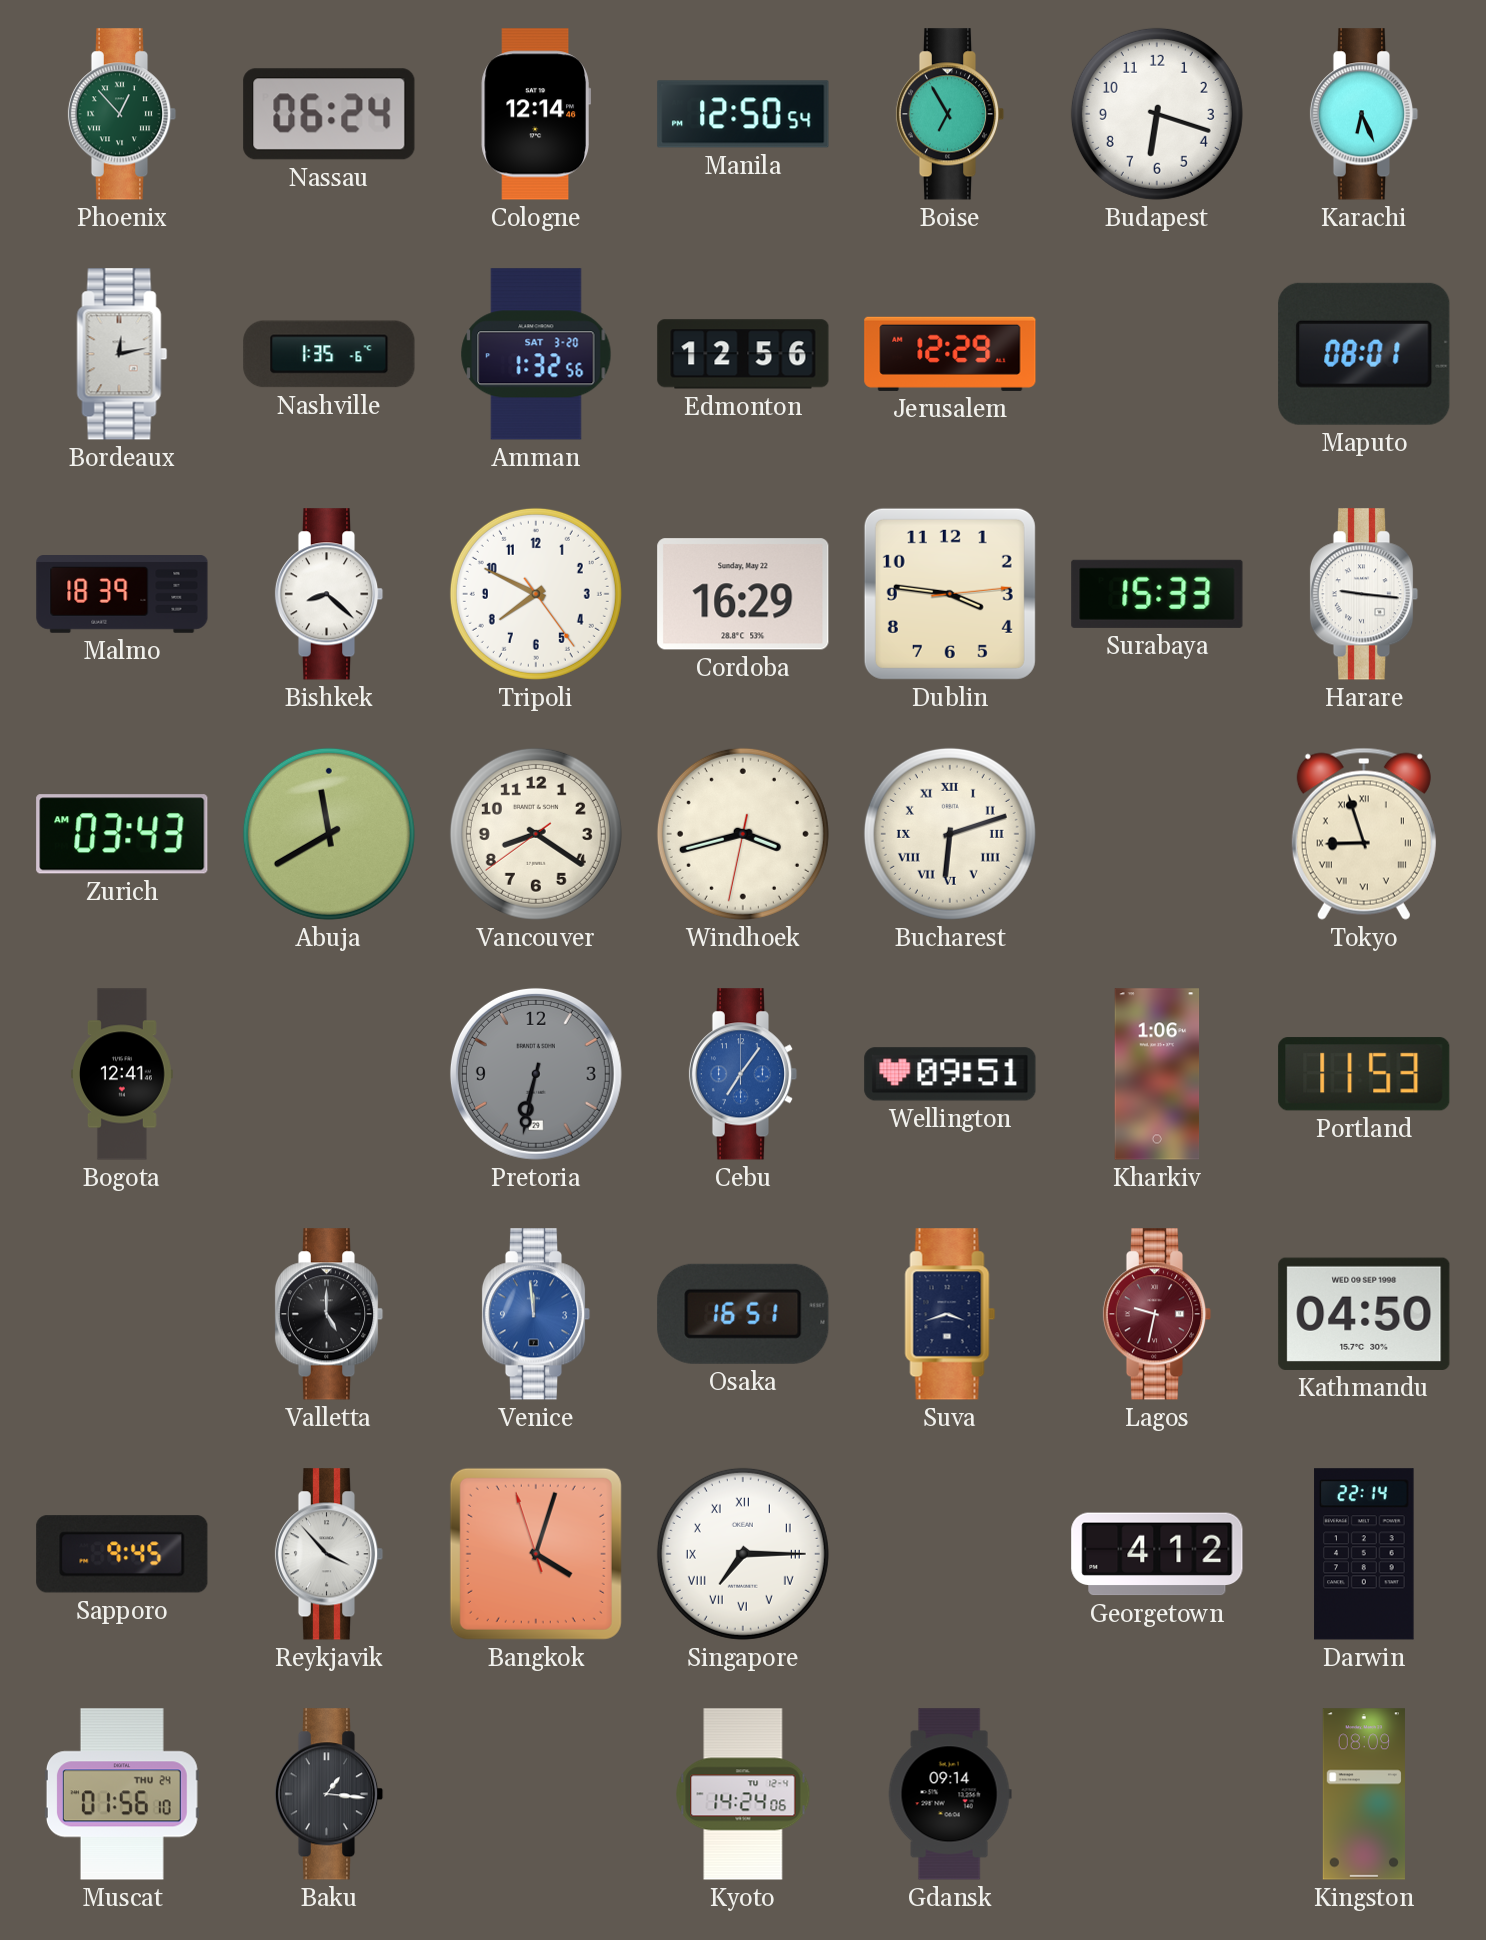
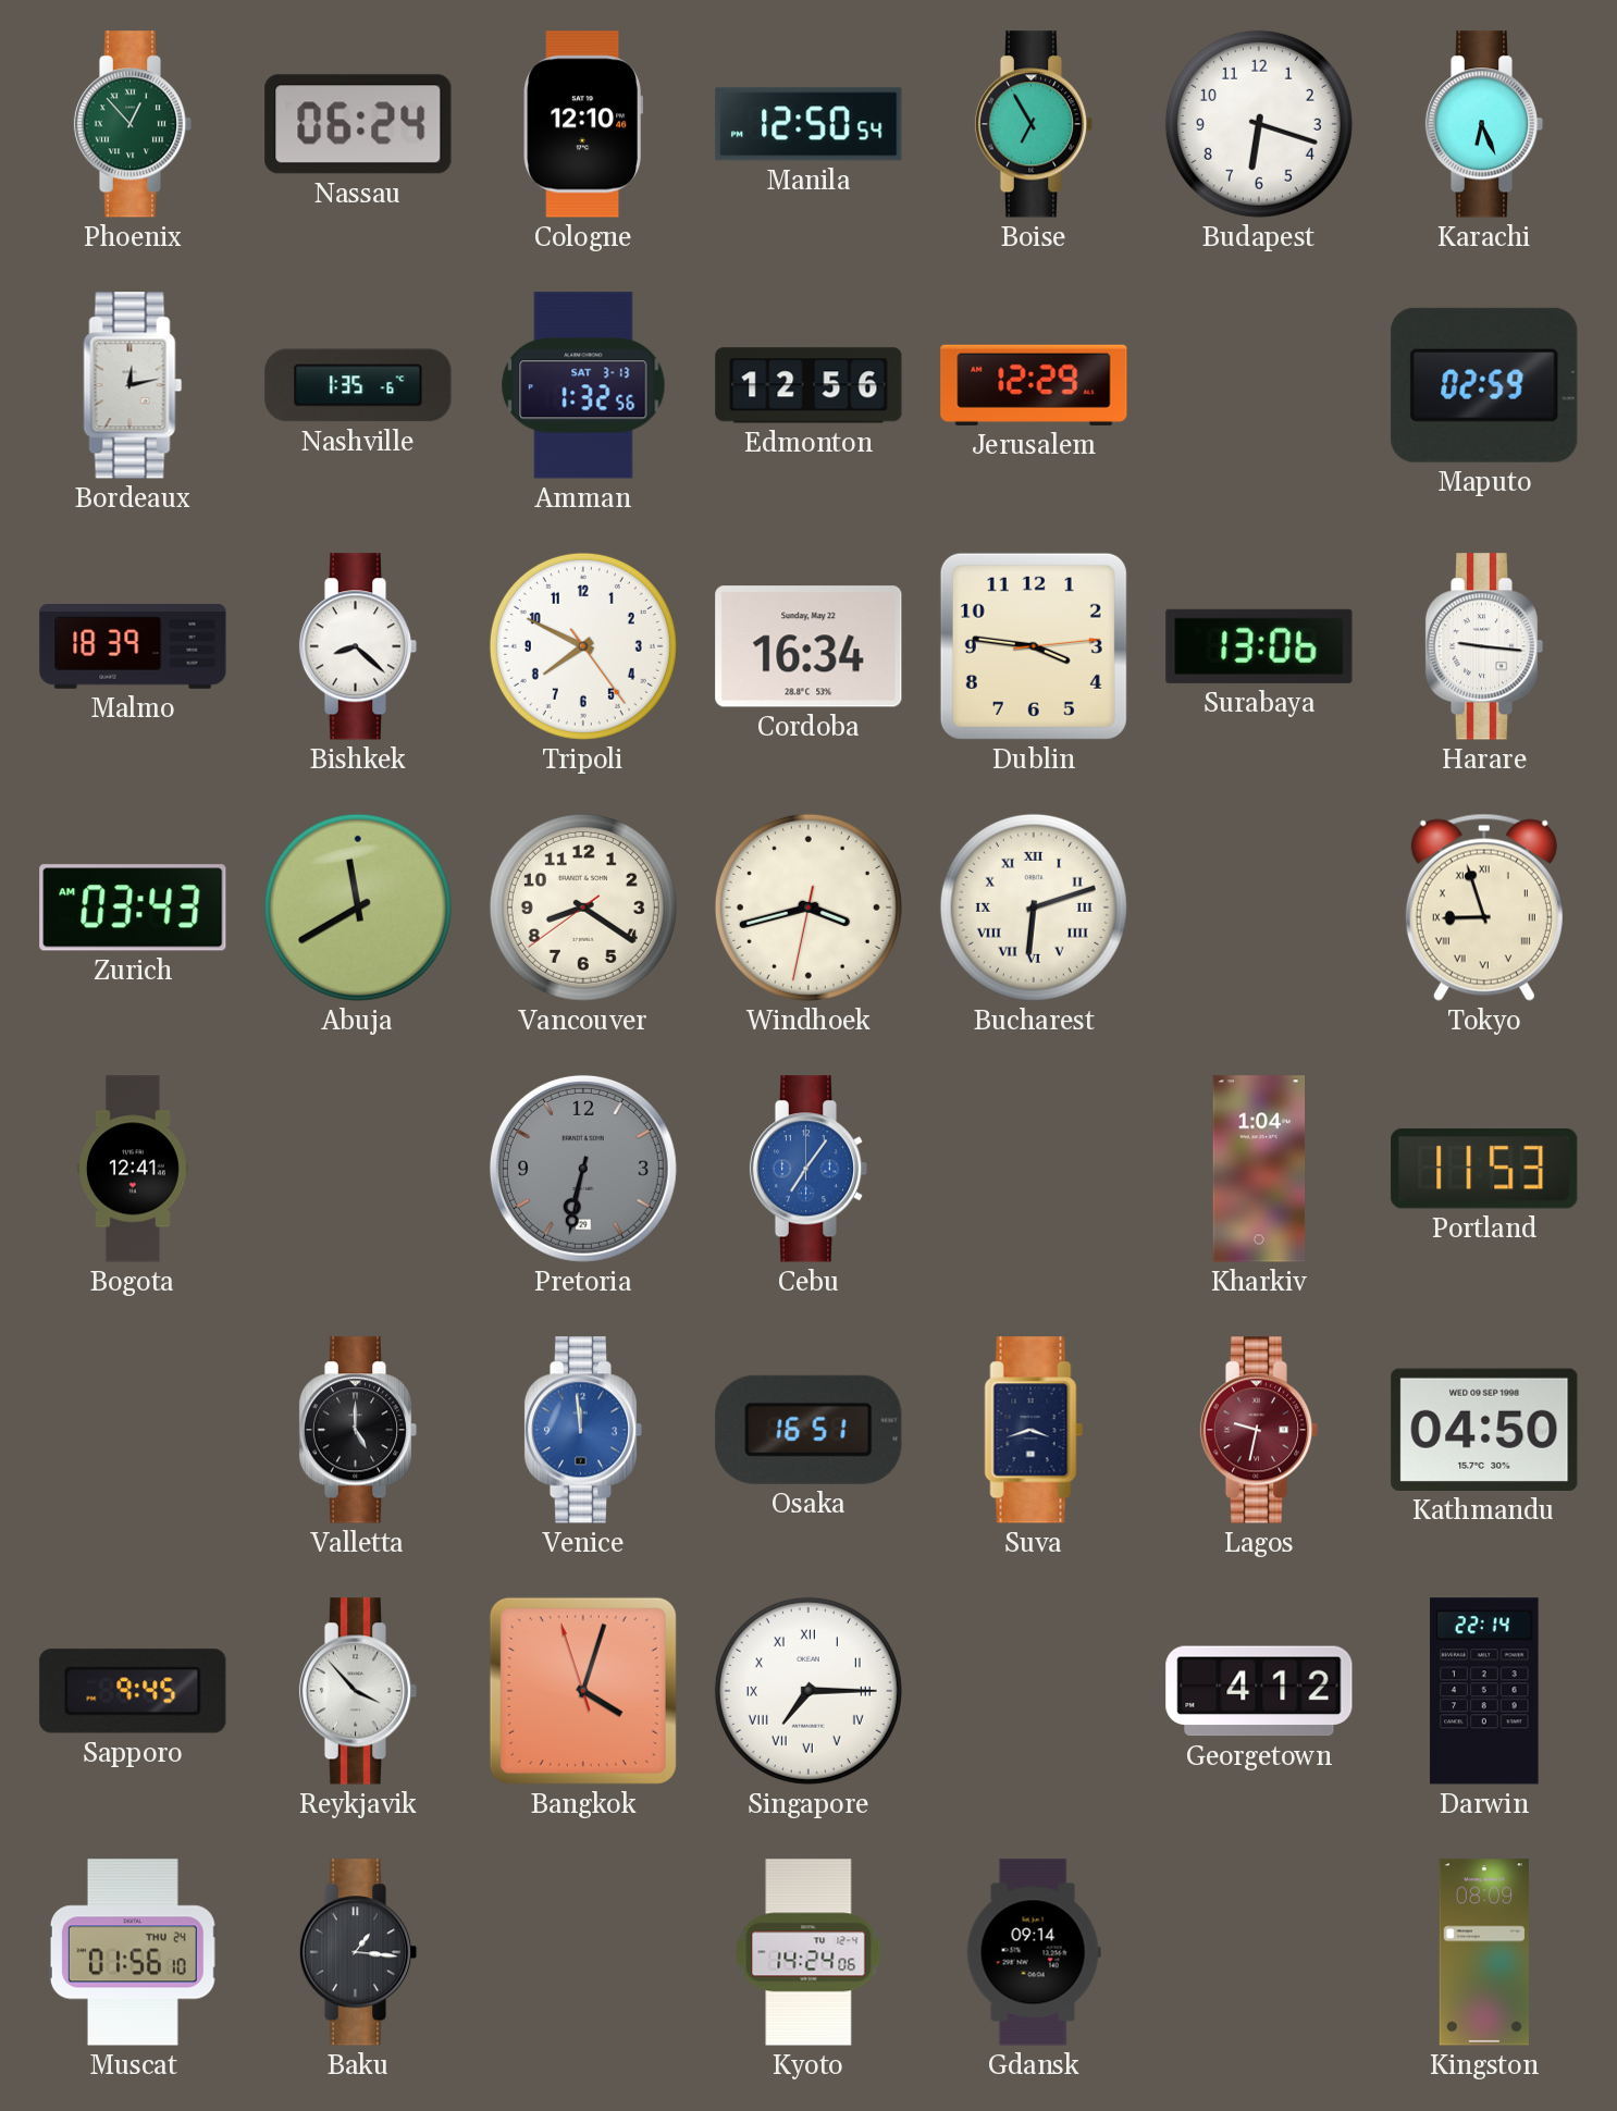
Cologne: 12:14 -> 12:10 (582, 124)
Amman date: SAT 3-20 -> SAT 3-13 (583, 385)
Maputo: 08:01 -> 02:59 (1484, 385)
Cordoba: 16:29 -> 16:34 (808, 646)
Surabaya: 15:33 -> 13:06 (1259, 646)
Wellington: 09:51 -> none (950, 1074)
Kharkiv: 1:06 -> 1:04 (1259, 1169)
